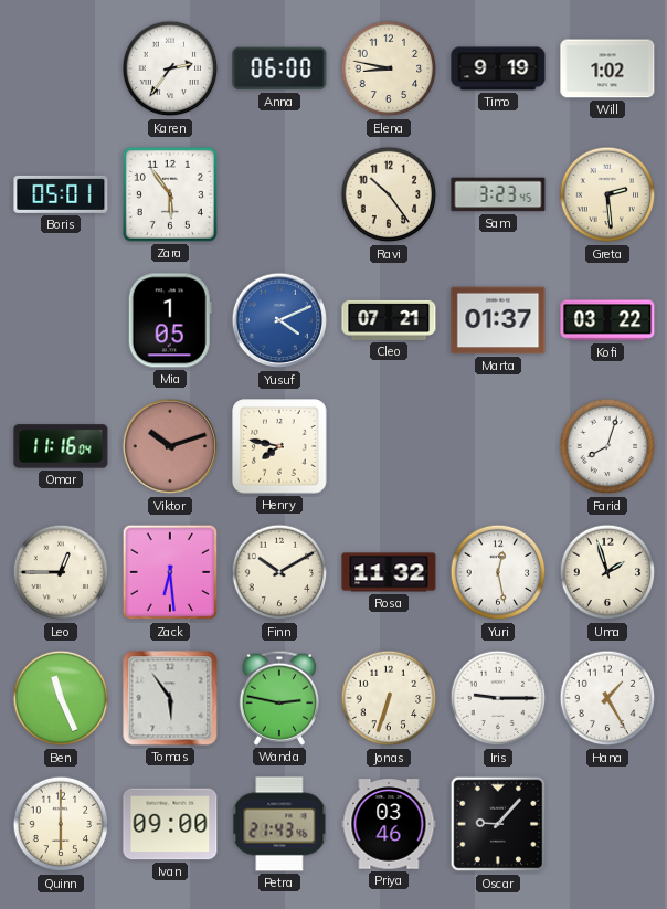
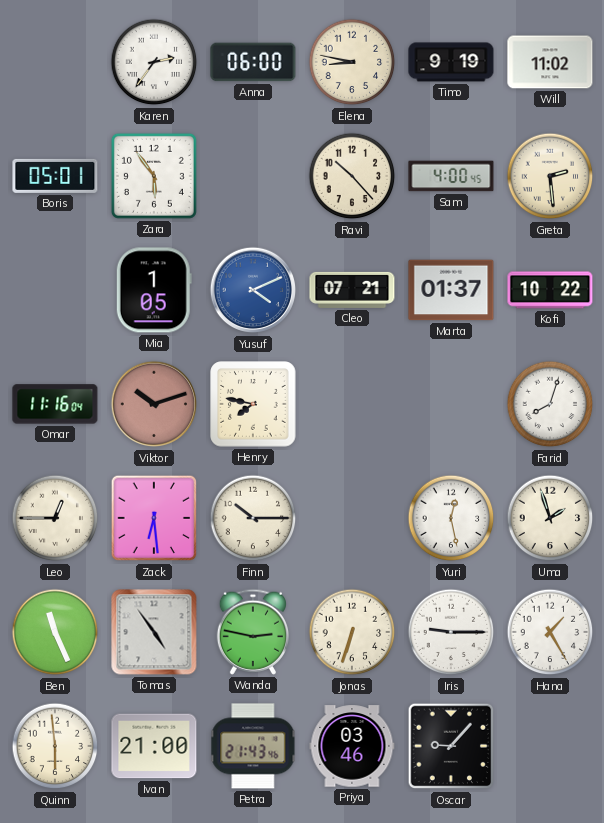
Will: 1:02 -> 11:02 (550, 62)
Ravi: 10:24 -> 10:23 (352, 176)
Sam: 3:23 -> 4:00 (451, 176)
Kofi: 03:22 -> 10:22 (550, 290)
Finn: 10:10 -> 10:15 (253, 518)
Rosa: 11:32 -> none (389, 572)
Tomas: 5:54 -> 4:54 (154, 632)
Quinn: 6:00 -> 5:59 (55, 746)
Ivan: 09:00 -> 21:00 (154, 746)
